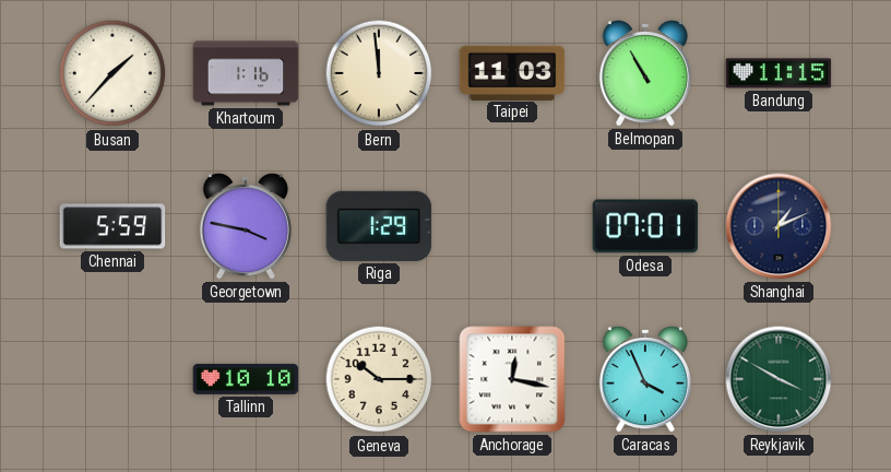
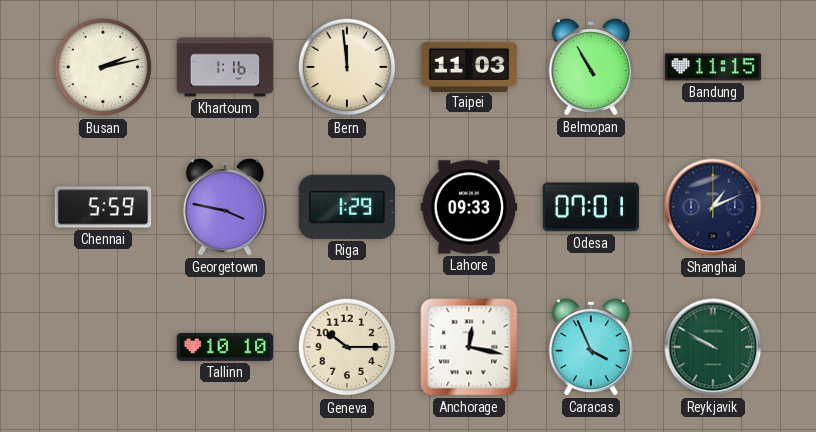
Busan: 1:37 -> 2:13 (103, 67)
Lahore: none -> 09:33 (469, 207)
Reykjavik: 3:50 -> 9:50 (713, 347)
